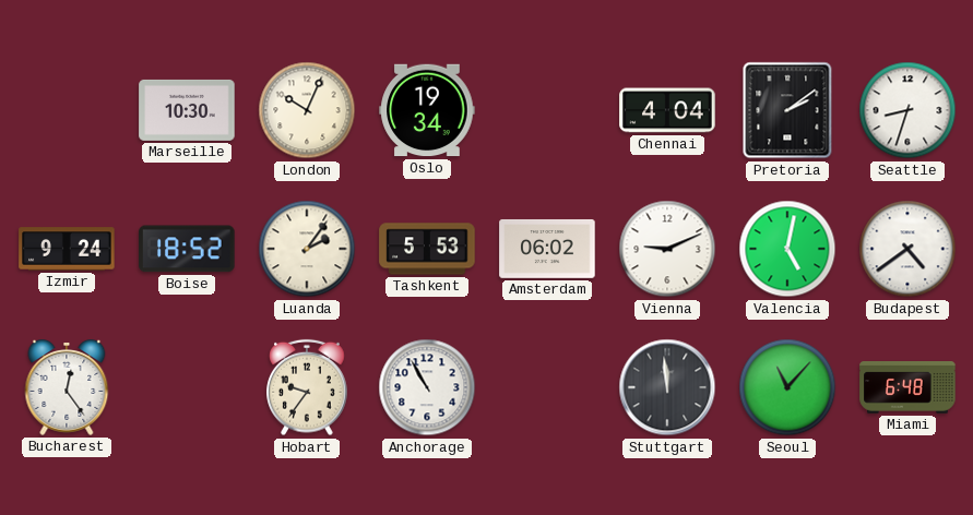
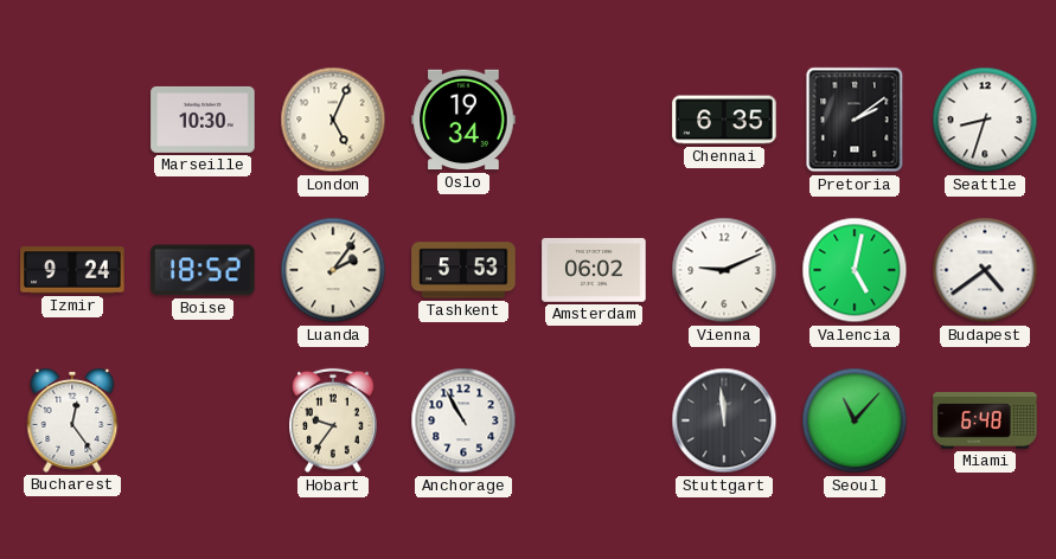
London: 10:04 -> 5:04 (333, 120)
Chennai: 4:04 -> 6:35 (724, 120)
